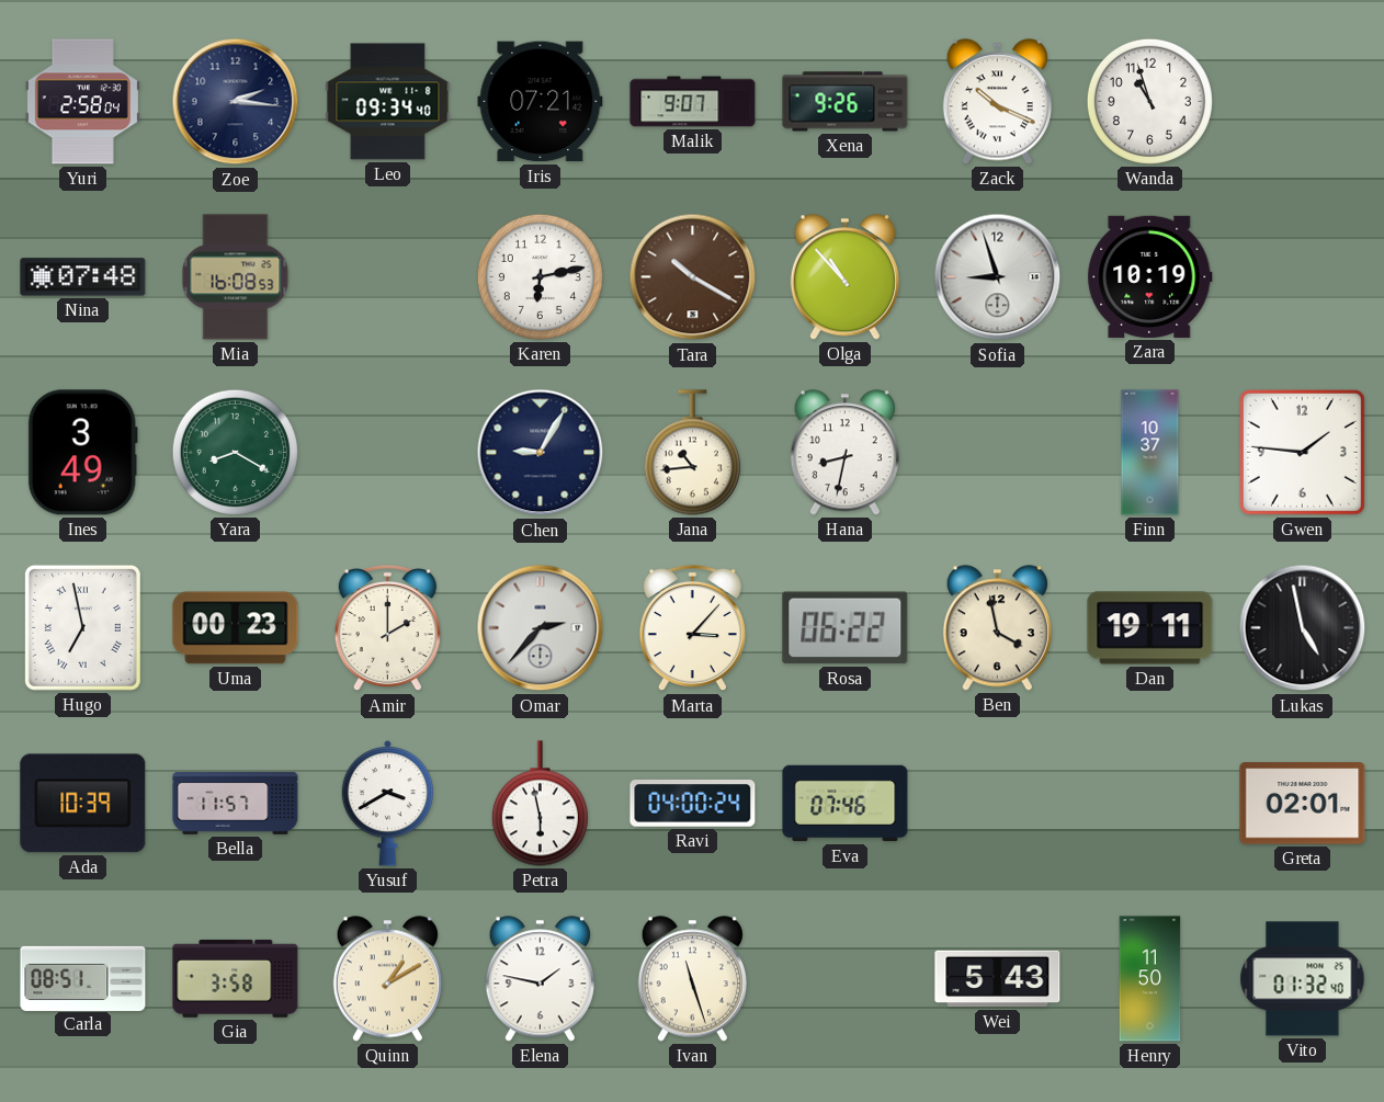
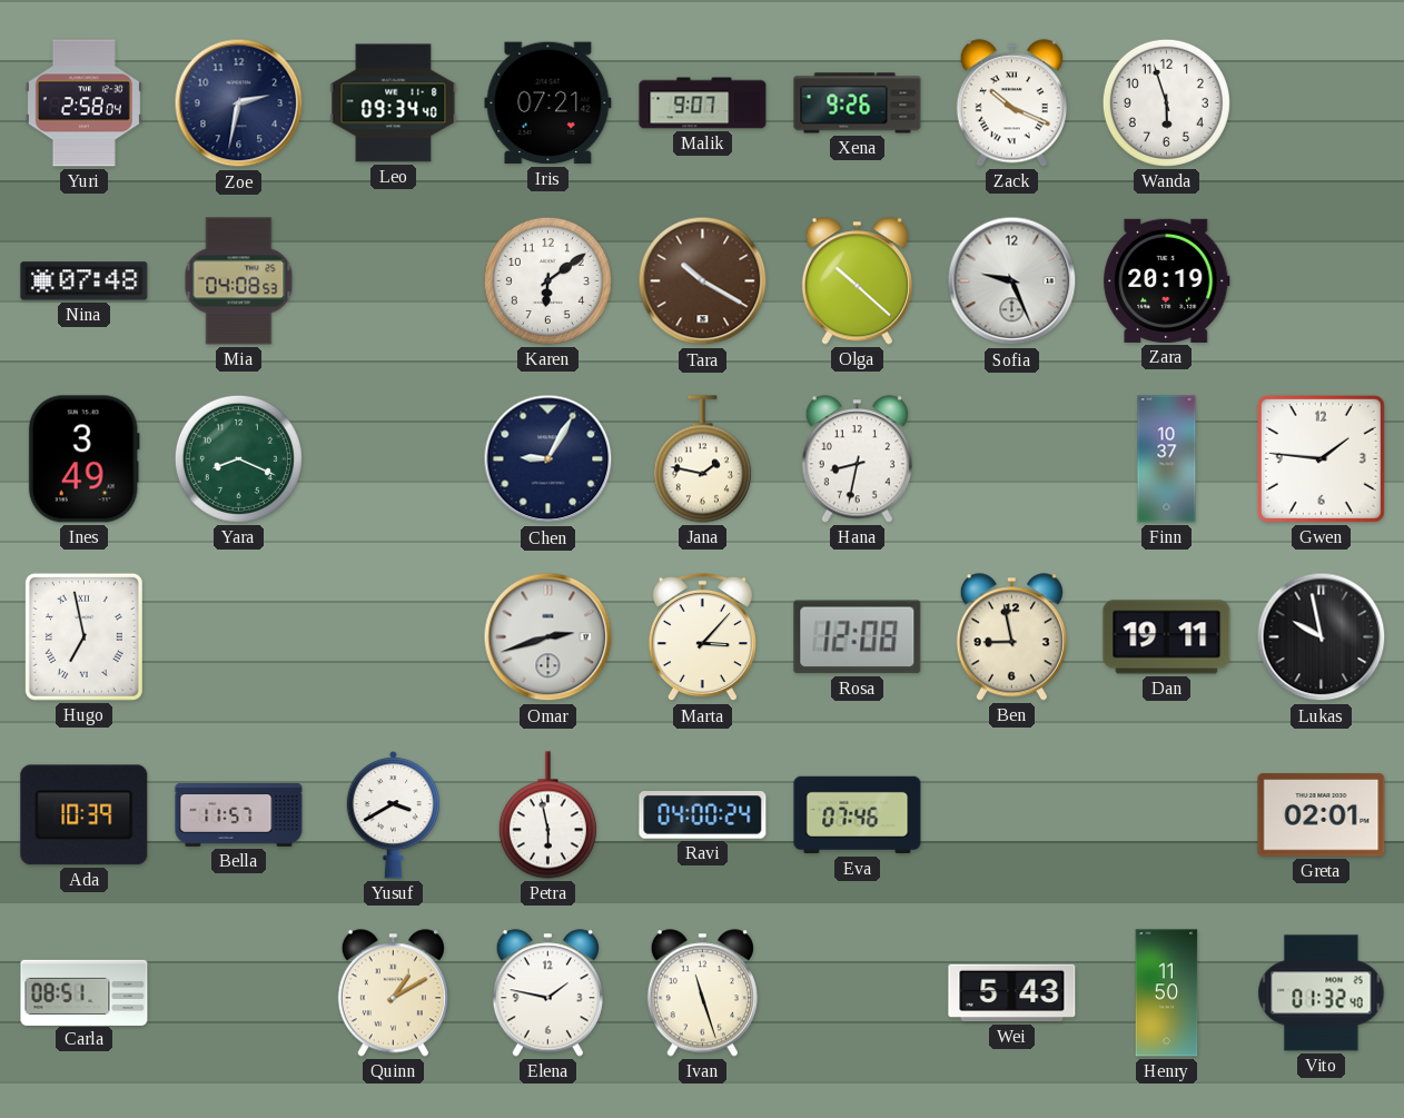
Zoe: 2:16 -> 2:32 (239, 103)
Wanda: 10:57 -> 5:57 (1166, 102)
Mia: 16:08 -> 04:08 (239, 281)
Karen: 6:13 -> 6:09 (547, 280)
Olga: 10:53 -> 10:22 (857, 281)
Sofia: 8:57 -> 9:26 (1012, 281)
Zara: 10:19 -> 20:19 (1167, 280)
Yara: 8:20 -> 8:19 (238, 458)
Jana: 10:44 -> 1:47 (702, 459)
Uma: 00:23 -> none (236, 628)
Amir: 2:00 -> none (387, 628)
Omar: 2:37 -> 2:42 (548, 637)
Rosa: 06:22 -> 12:08 (858, 637)
Ben: 3:58 -> 8:58 (1011, 637)
Lukas: 4:58 -> 9:58 (1322, 637)
Gia: 3:58 -> none (236, 978)
